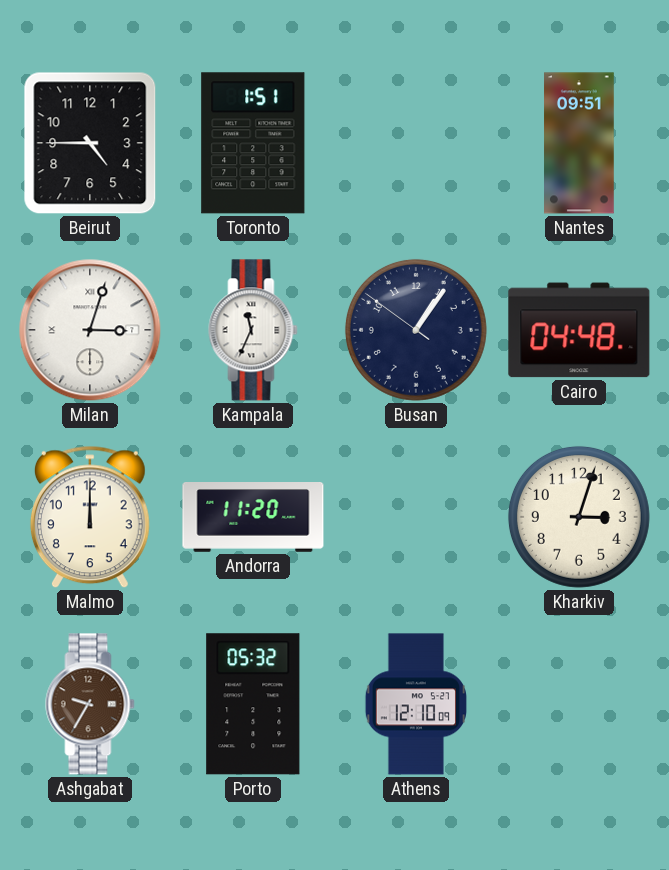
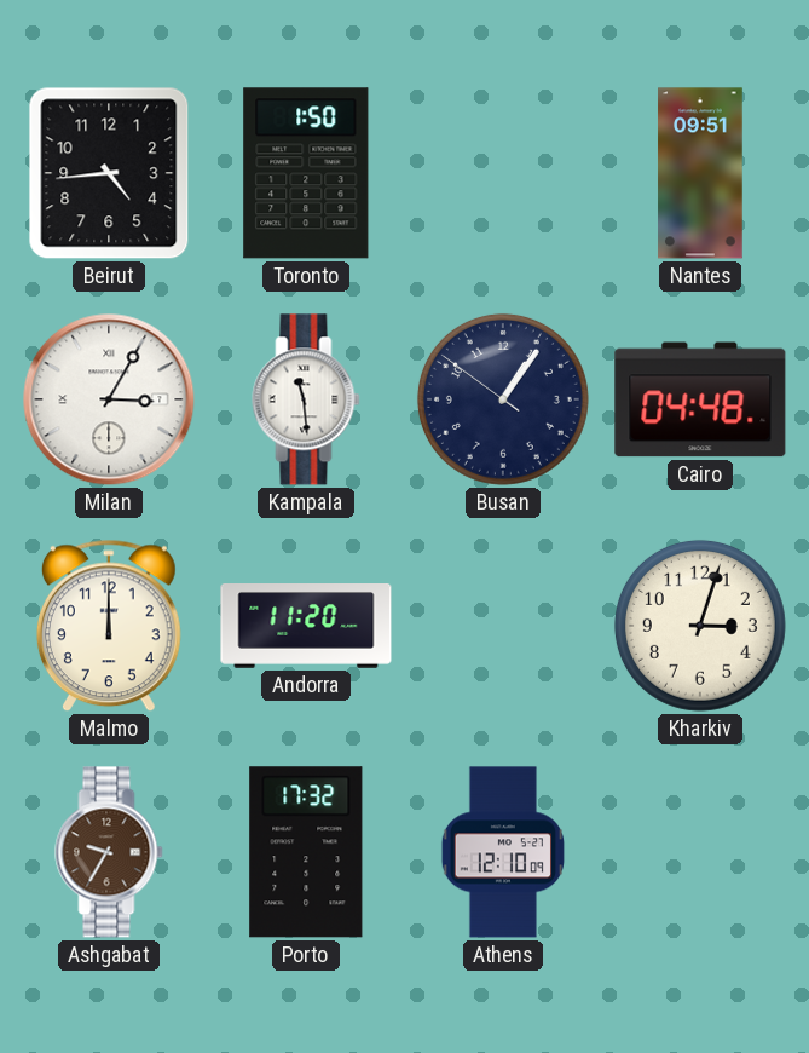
Beirut: 4:45 -> 4:44 (109, 173)
Toronto: 1:51 -> 1:50 (306, 173)
Milan: 3:03 -> 3:05 (109, 399)
Kampala: 11:34 -> 11:29 (306, 399)
Porto: 05:32 -> 17:32 (306, 852)
